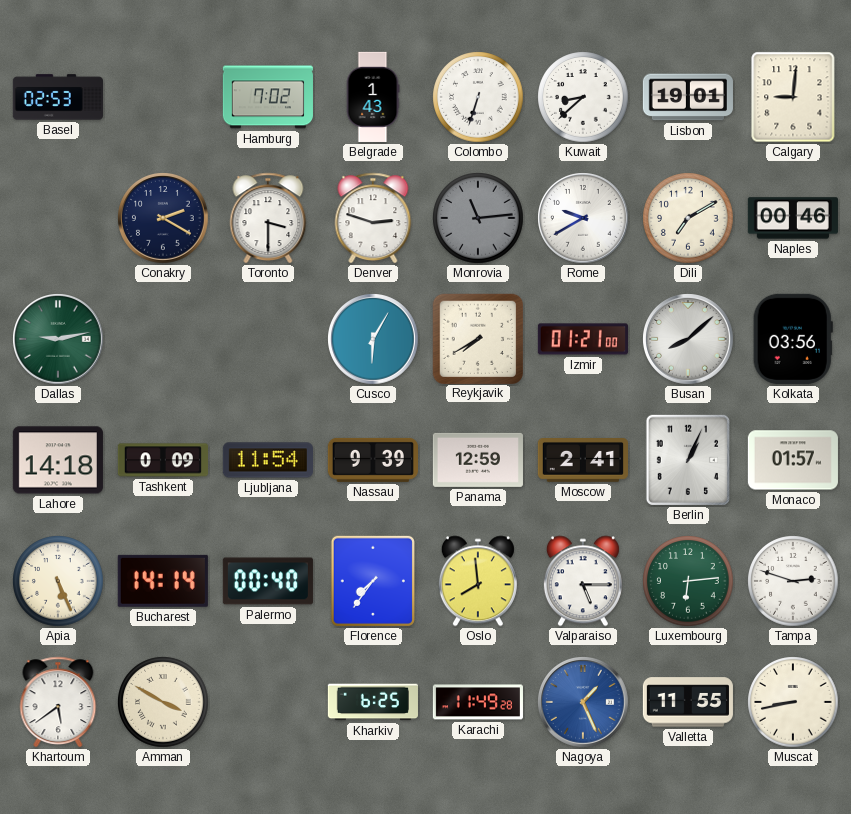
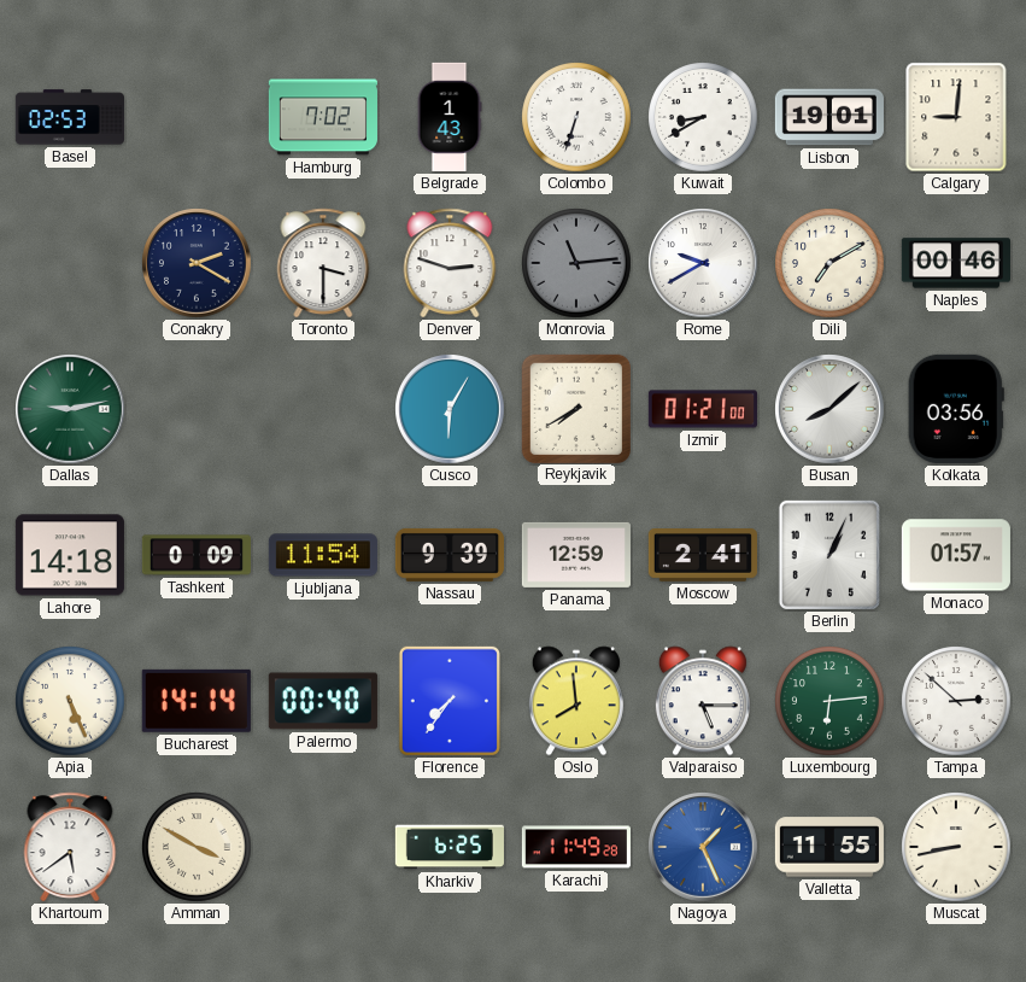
Kuwait: 8:38 -> 8:40 (703, 117)
Tampa: 2:48 -> 2:52 (956, 701)
